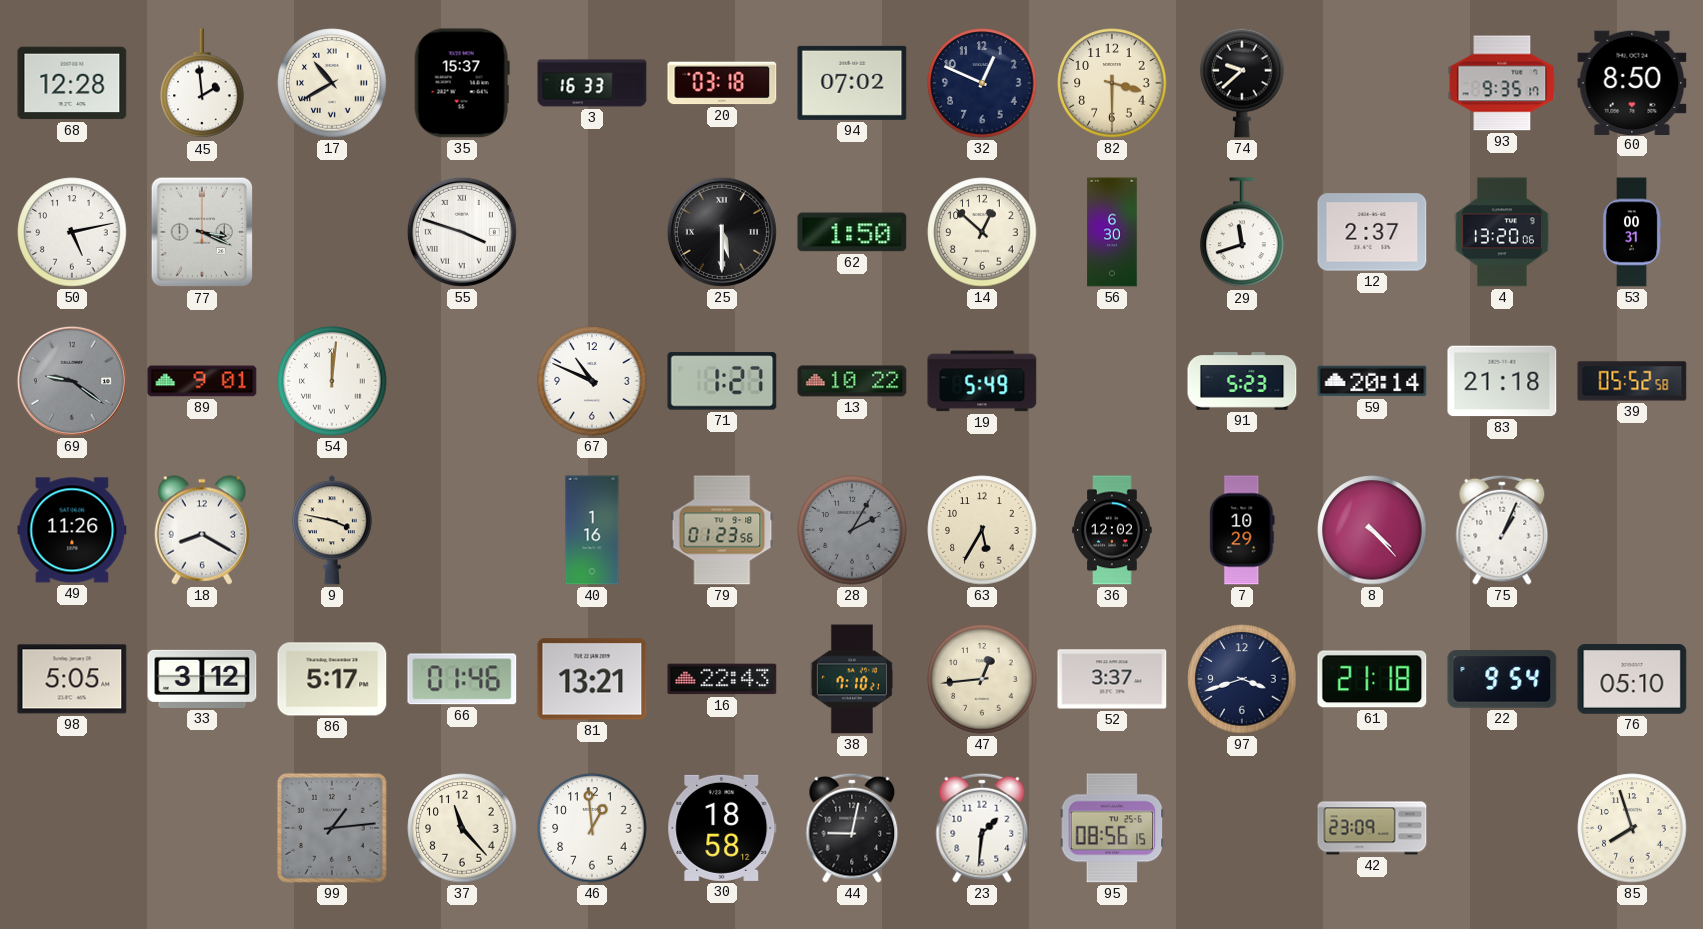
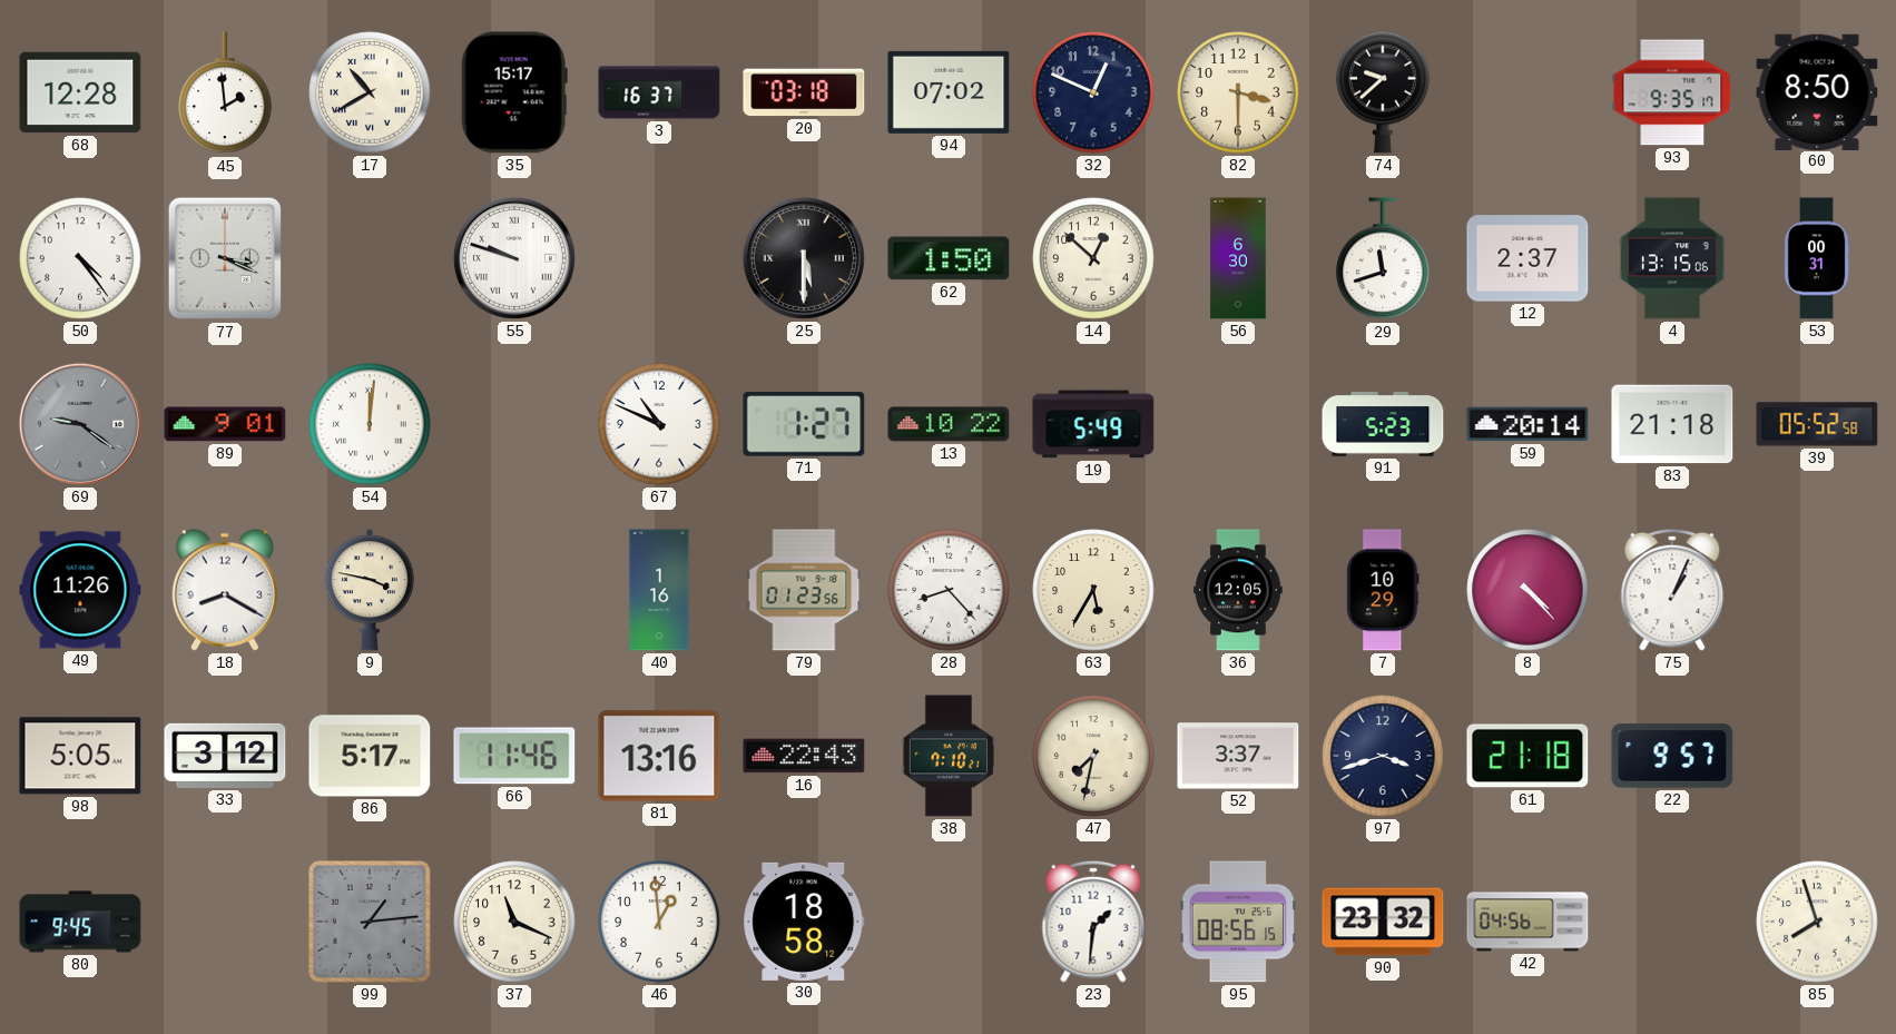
35: 15:37 -> 15:17 (514, 92)
3: 16:33 -> 16:37 (659, 92)
50: 5:13 -> 4:24 (80, 258)
55: 3:48 -> 9:48 (514, 258)
4: 13:20 -> 13:15 (1673, 258)
28: 2:05 -> 8:23 (949, 590)
28 dial: grey -> white (949, 590)
36: 12:02 -> 12:05 (1238, 590)
66: 01:46 -> 11:46 (514, 756)
81: 13:21 -> 13:16 (659, 756)
47: 12:44 -> 7:32 (1093, 756)
22: 9:54 -> 9:57 (1672, 756)
76: 05:10 -> none (1632, 680)
80: none -> 9:45 (80, 922)
37: 11:23 -> 11:19 (514, 922)
44: 9:02 -> none (852, 828)
90: none -> 23:32 (1383, 922)
42: 23:09 -> 04:56 (1527, 922)
